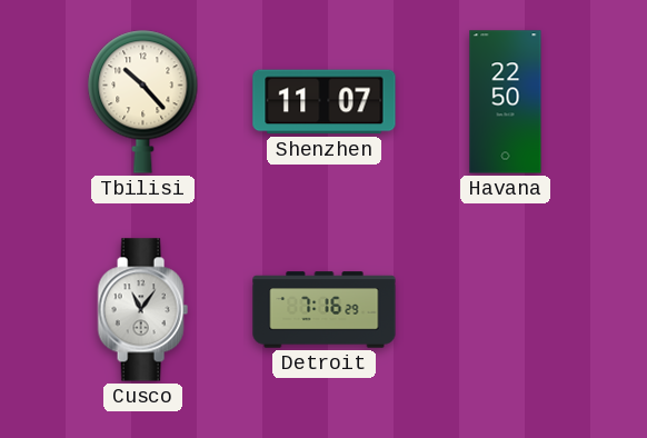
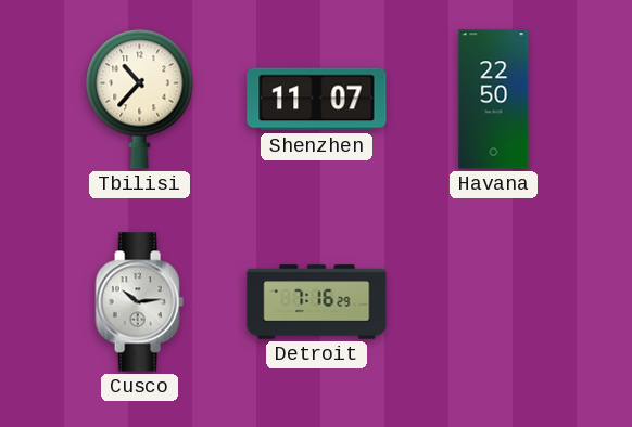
Tbilisi: 10:23 -> 10:37 (140, 99)
Cusco: 11:06 -> 10:14 (139, 302)
